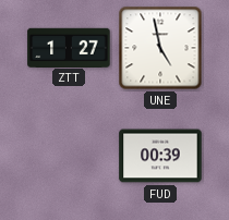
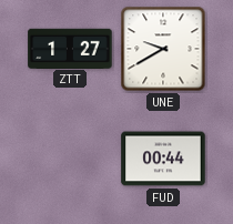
UNE: 4:58 -> 9:40 (163, 49)
FUD: 00:39 -> 00:44 (163, 159)
